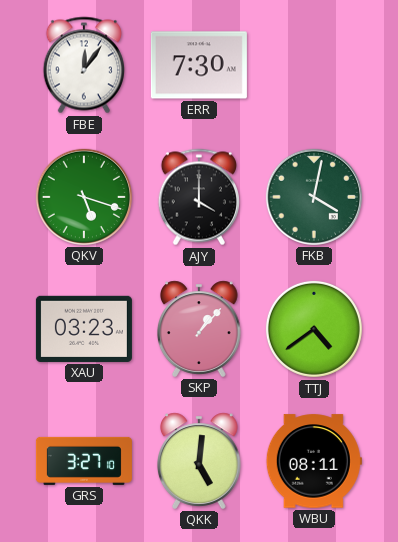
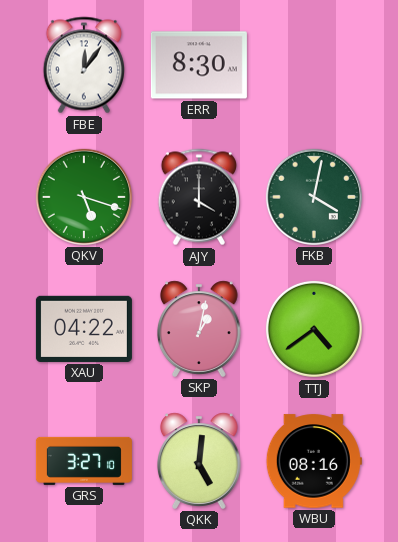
ERR: 7:30 -> 8:30 (199, 65)
XAU: 03:23 -> 04:22 (84, 329)
SKP: 1:07 -> 1:02 (199, 329)
WBU: 08:11 -> 08:16 (314, 461)
